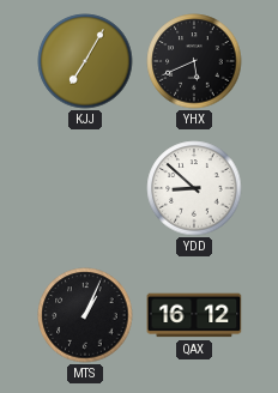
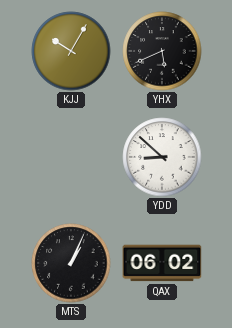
KJJ: 7:05 -> 10:05 (71, 51)
QAX: 16:12 -> 06:02 (162, 263)
